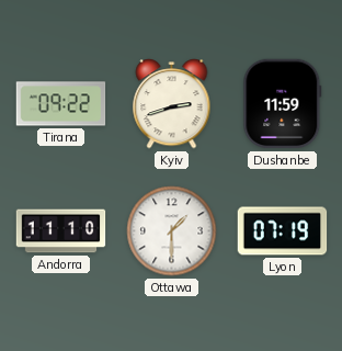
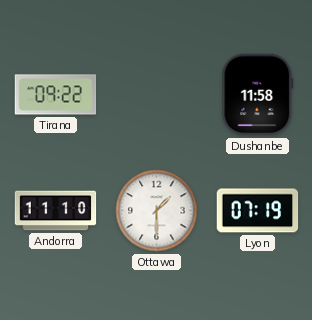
Kyiv: 2:42 -> none (172, 104)
Dushanbe: 11:59 -> 11:58 (258, 95)
